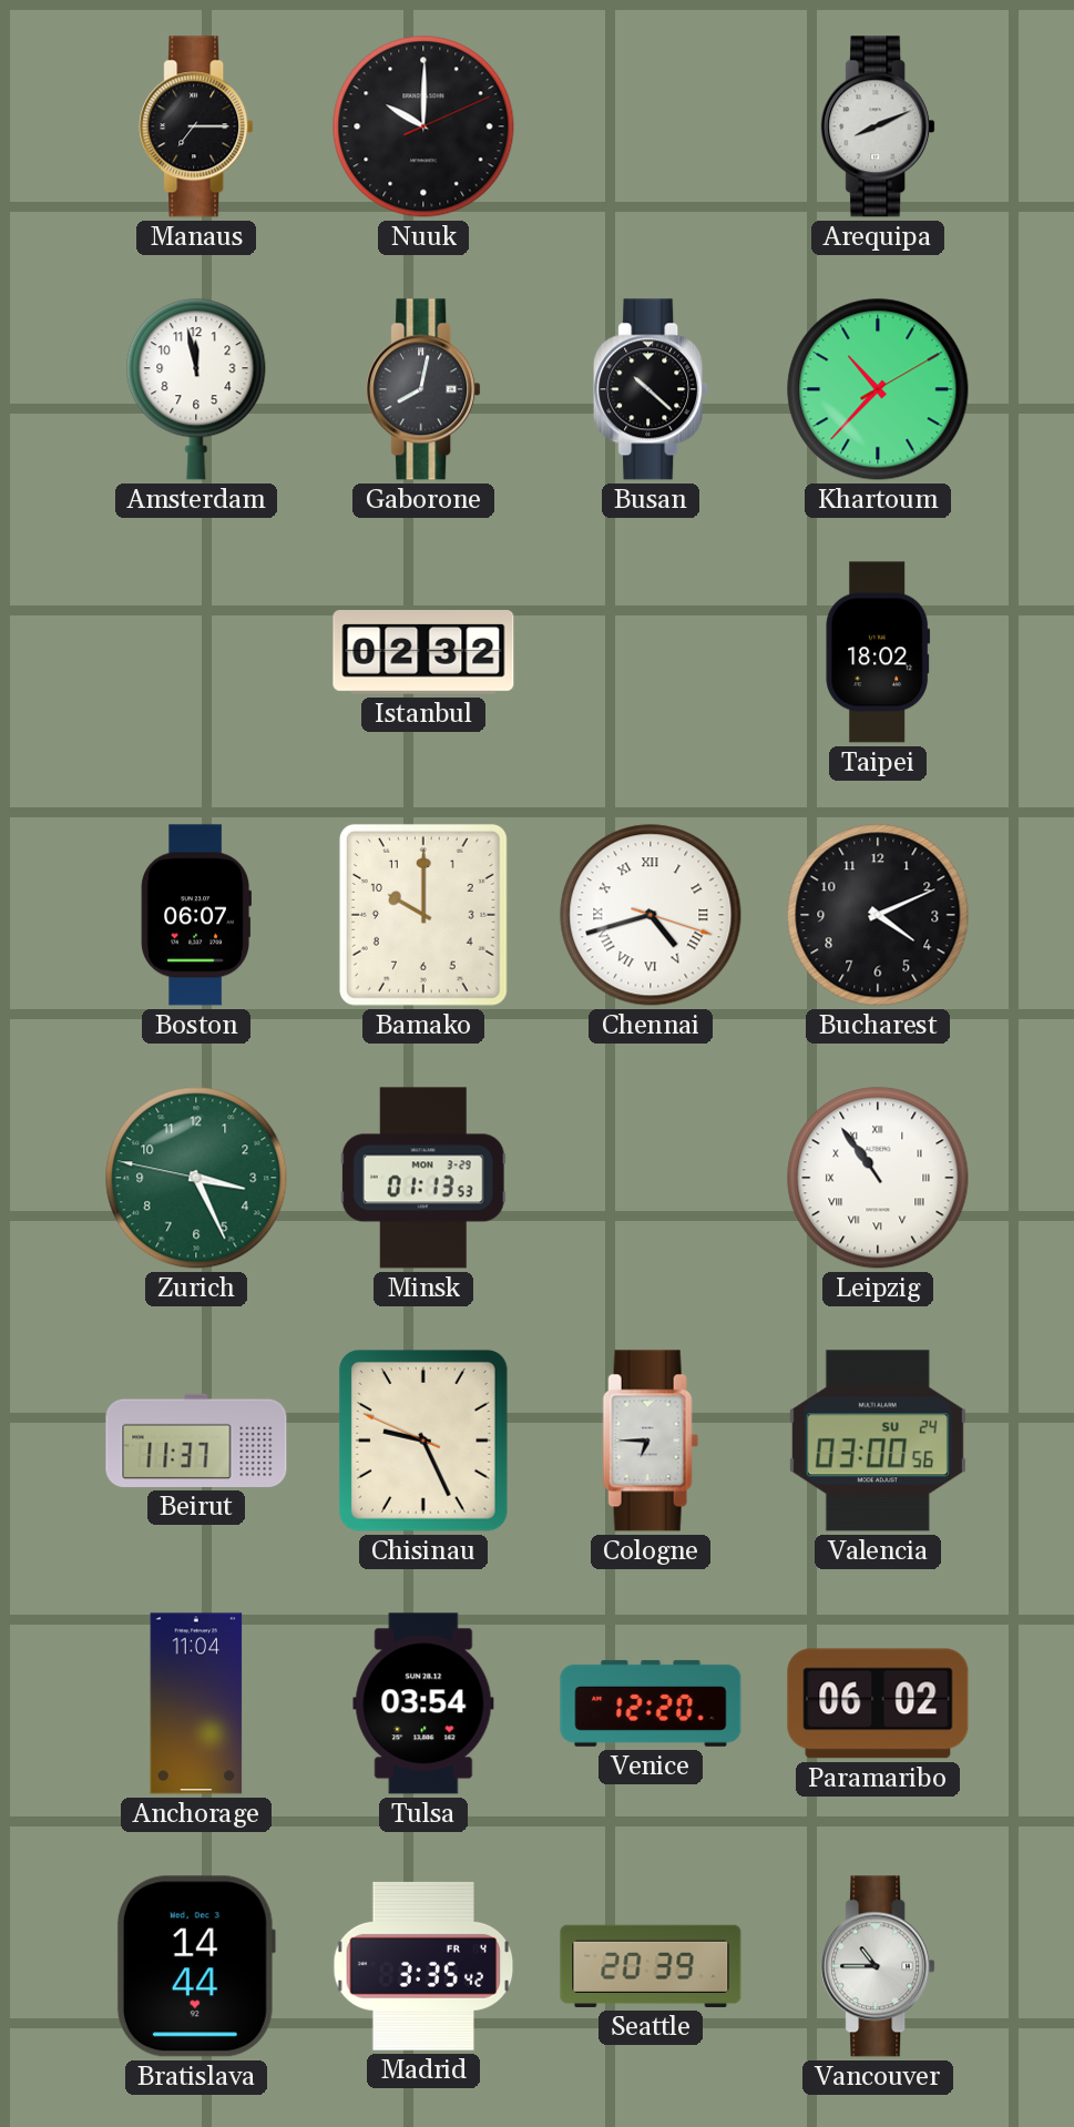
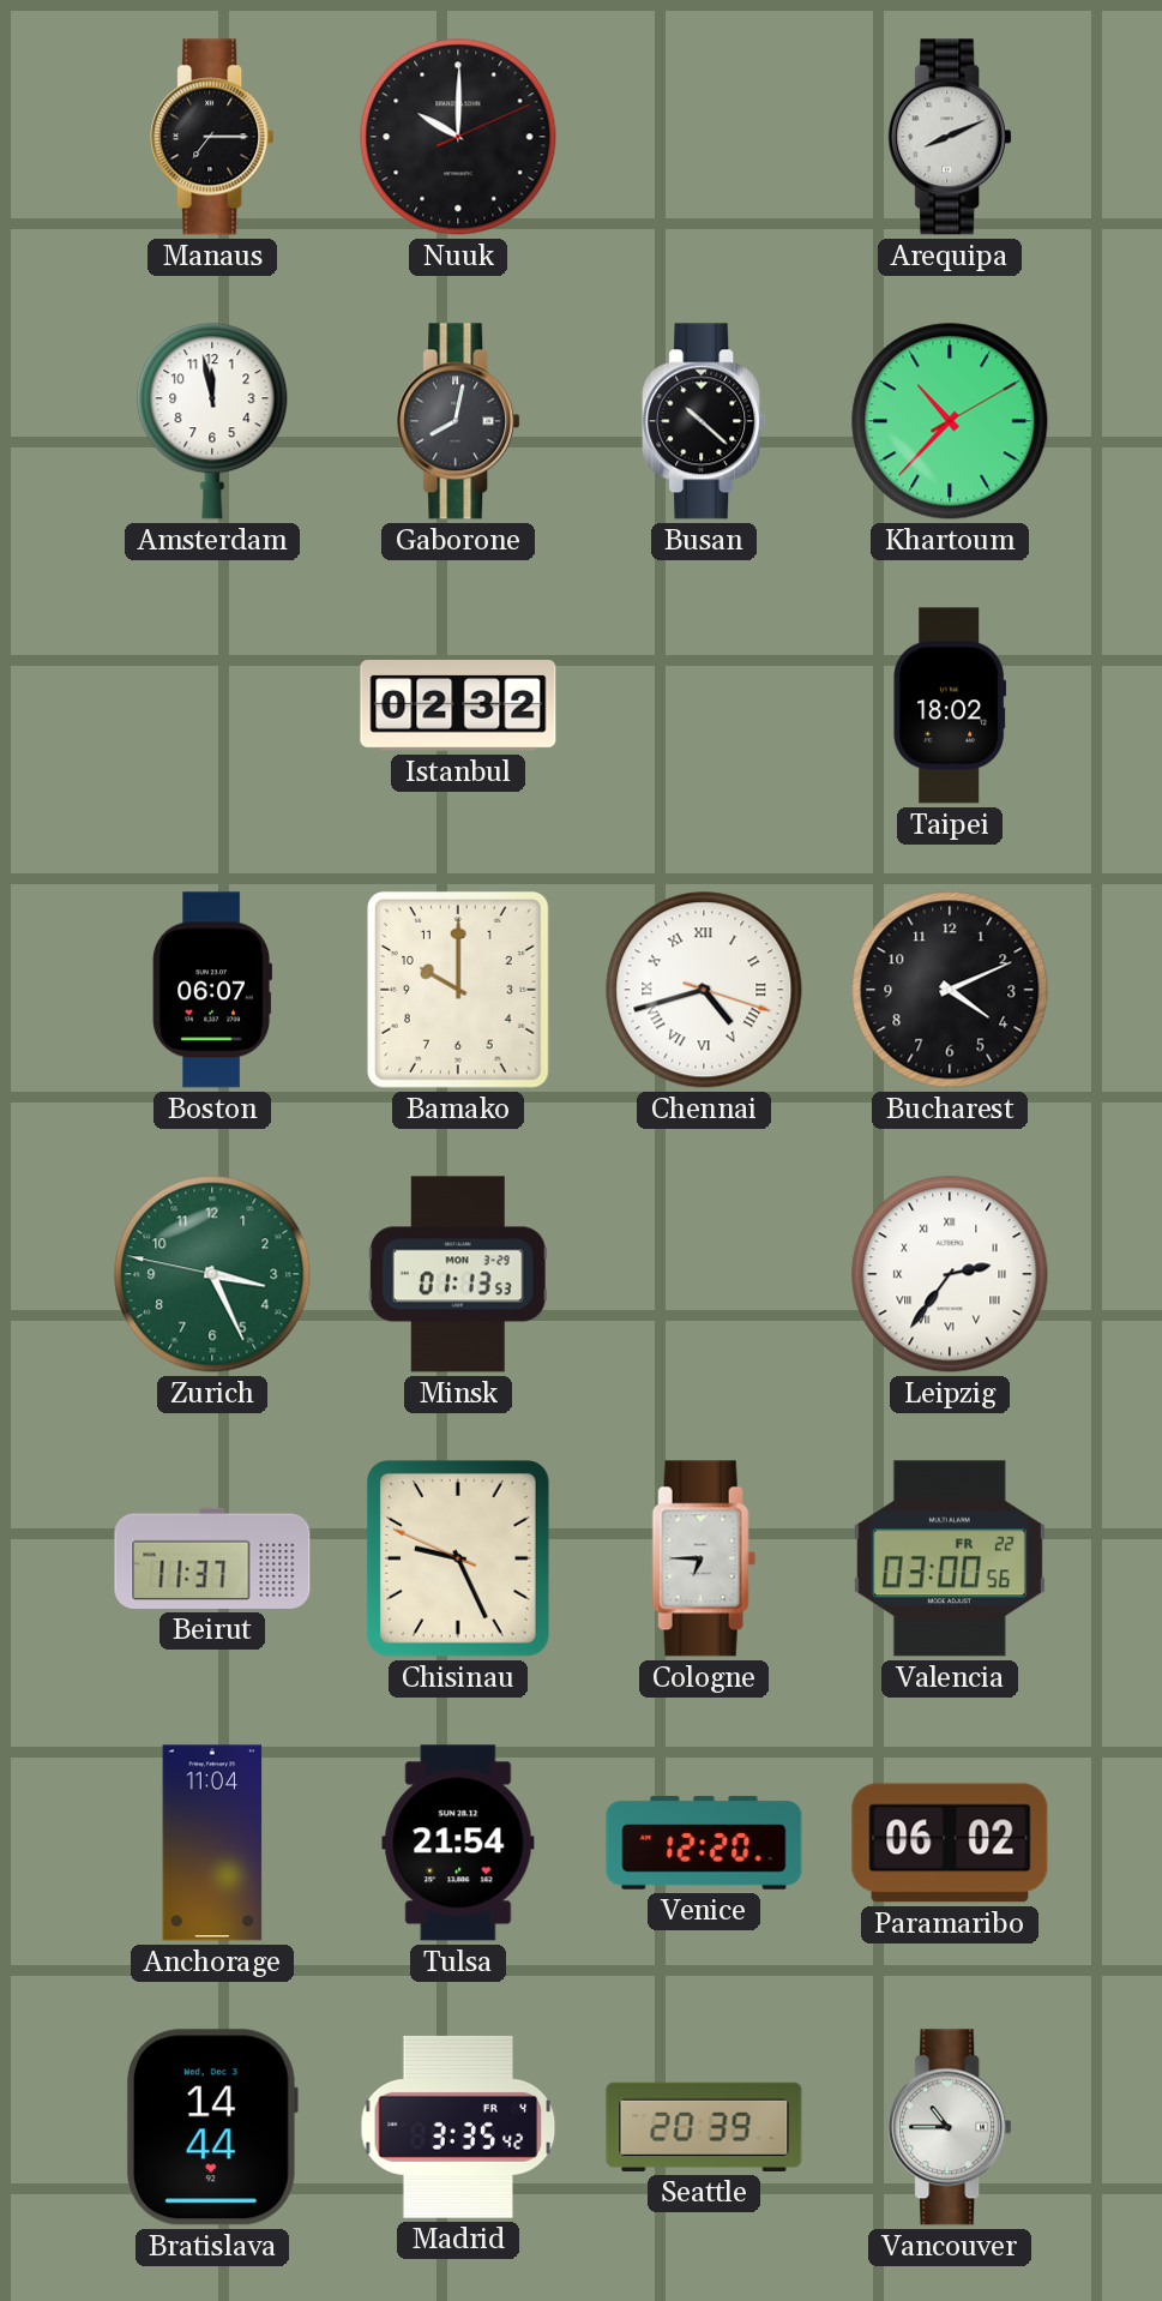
Leipzig: 10:54 -> 2:36 (950, 1274)
Valencia date: SU 24 -> FR 22 (950, 1558)
Tulsa: 03:54 -> 21:54 (458, 1843)
